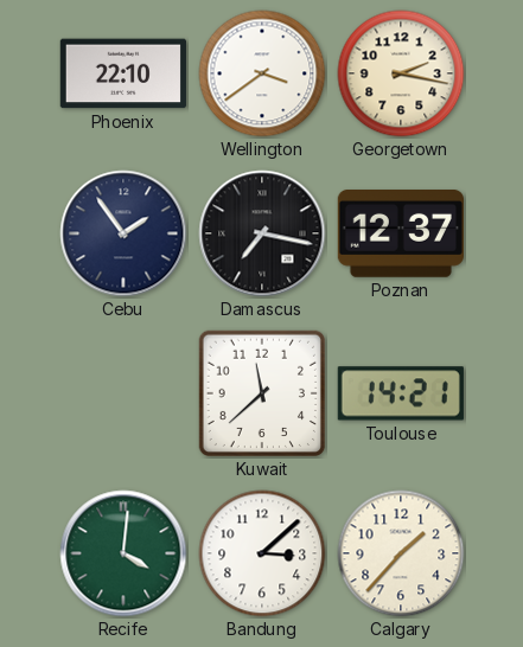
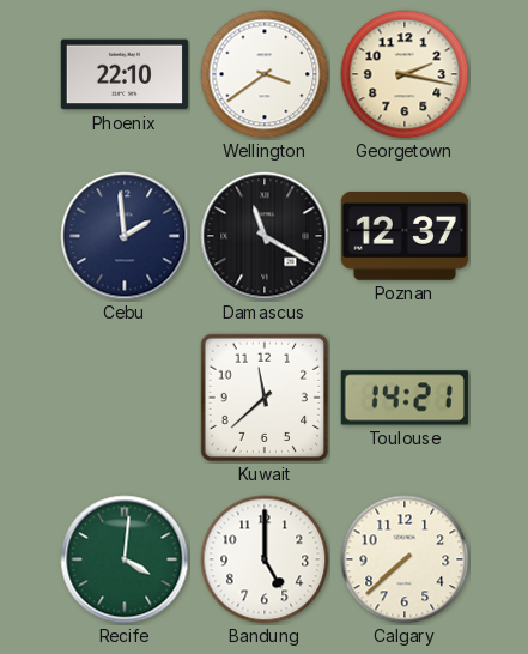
Cebu: 1:54 -> 1:59 (125, 236)
Damascus: 7:17 -> 11:20 (265, 236)
Bandung: 3:08 -> 5:00 (265, 559)
Calgary: 1:37 -> 7:38 (405, 559)
